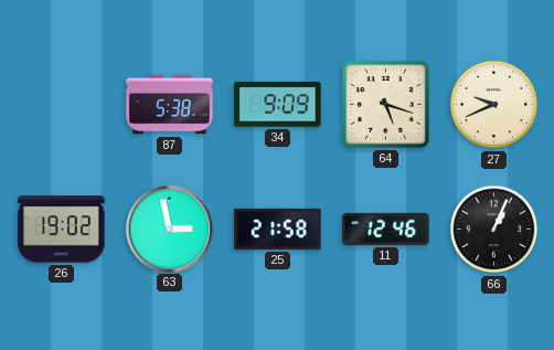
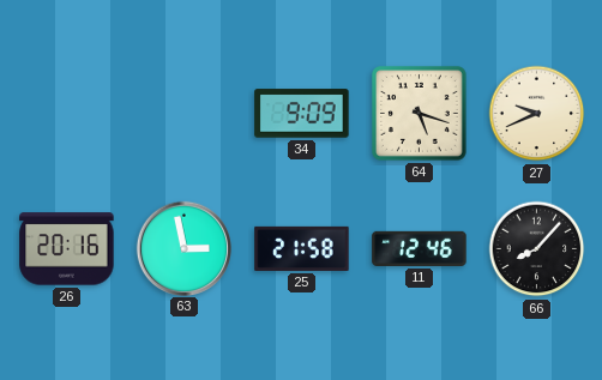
87: 5:38 -> none (170, 105)
26: 19:02 -> 20:16 (67, 249)
66: 1:04 -> 8:07 (537, 249)
